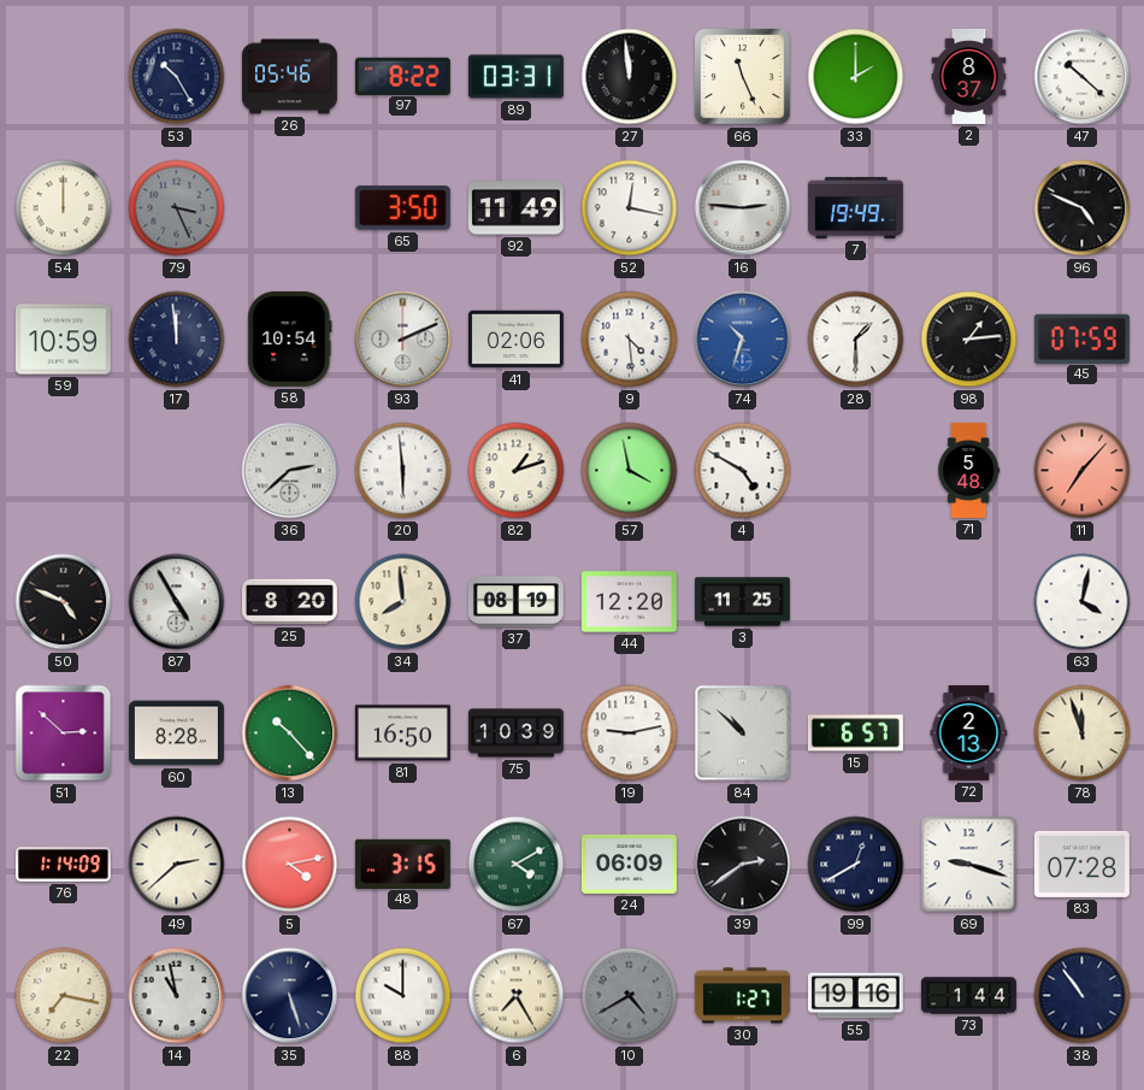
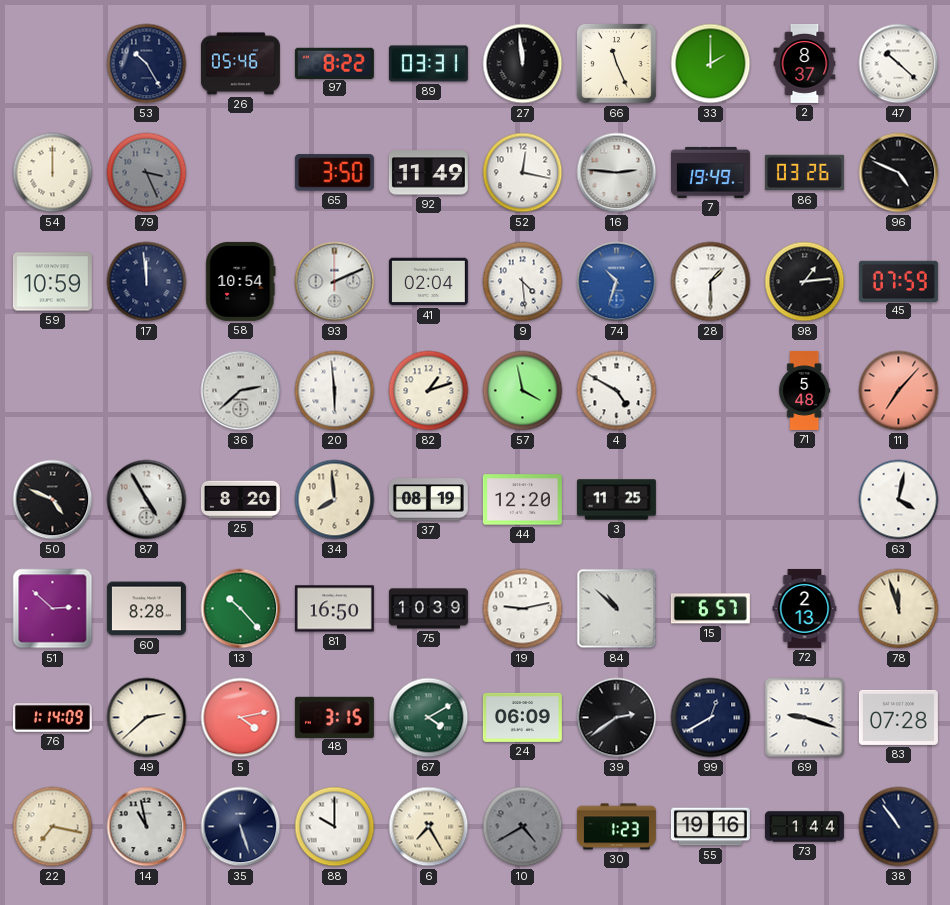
86: none -> 03:26 (804, 173)
41: 02:06 -> 02:04 (428, 282)
30: 1:27 -> 1:23 (616, 827)
